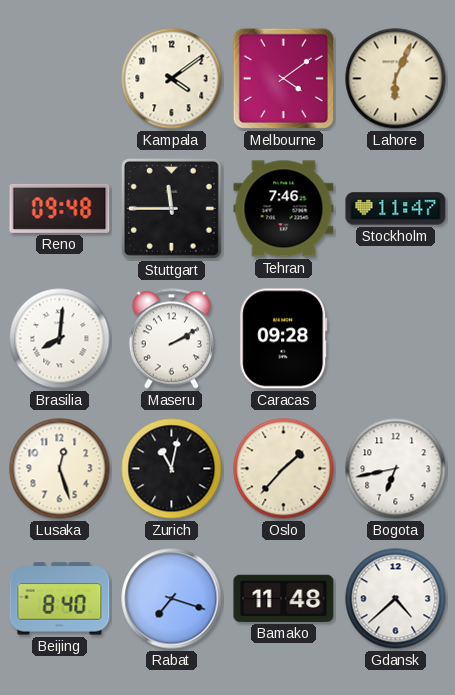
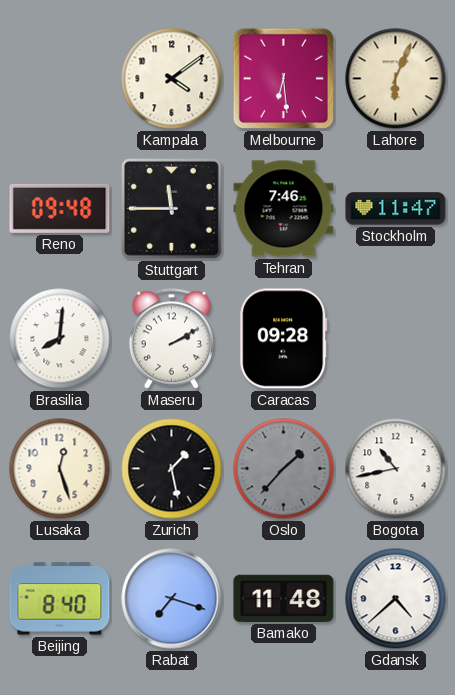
Melbourne: 4:09 -> 6:29 (283, 78)
Zurich: 11:02 -> 1:28 (172, 469)
Oslo dial: cream -> grey (284, 469)
Bogota: 6:43 -> 10:43 (396, 469)
